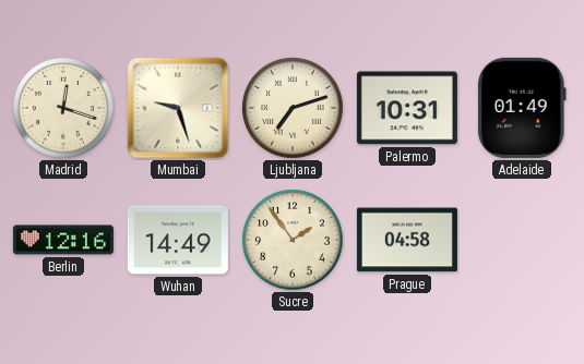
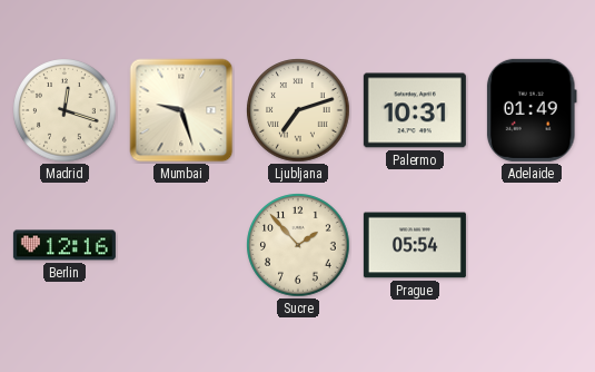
Wuhan: 14:49 -> none (178, 240)
Sucre: 1:54 -> 1:53 (298, 245)
Prague: 04:58 -> 05:54 (415, 245)
